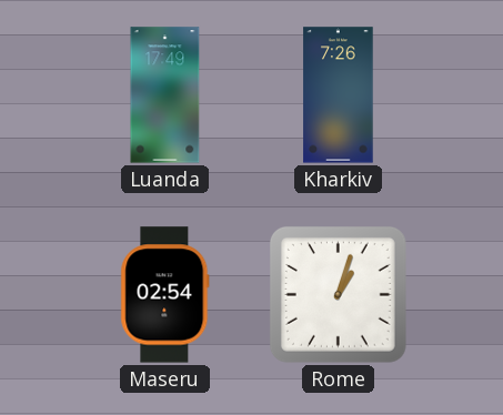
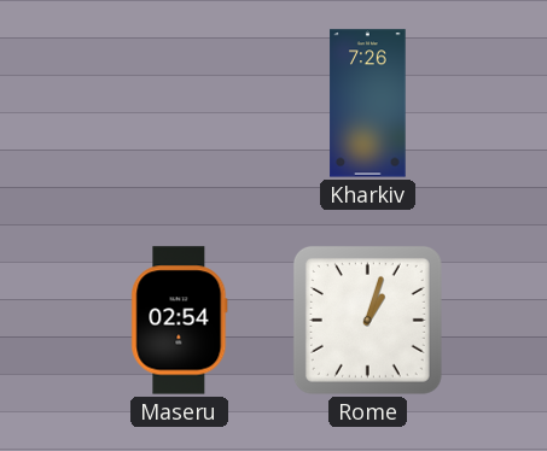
Luanda: 17:49 -> none (165, 95)
